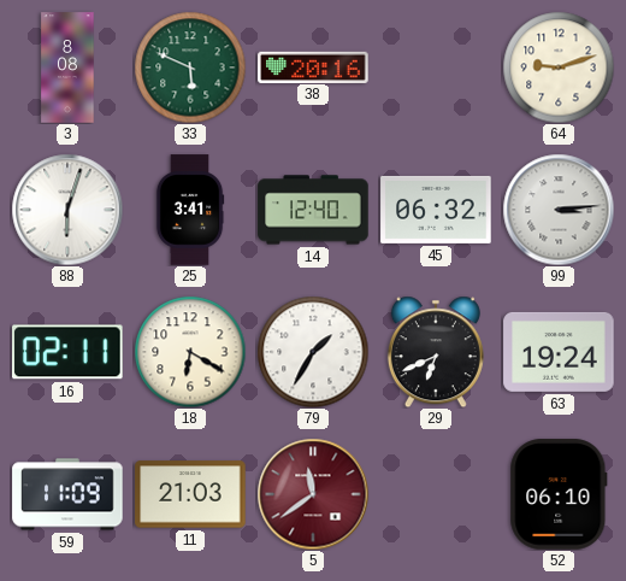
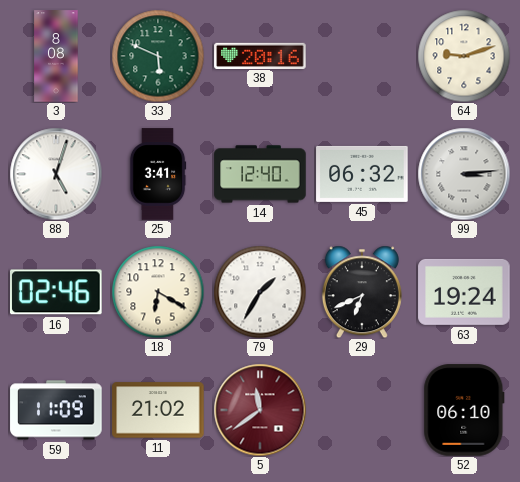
88: 6:03 -> 5:03 (56, 174)
16: 02:11 -> 02:46 (57, 292)
11: 21:03 -> 21:02 (158, 410)
